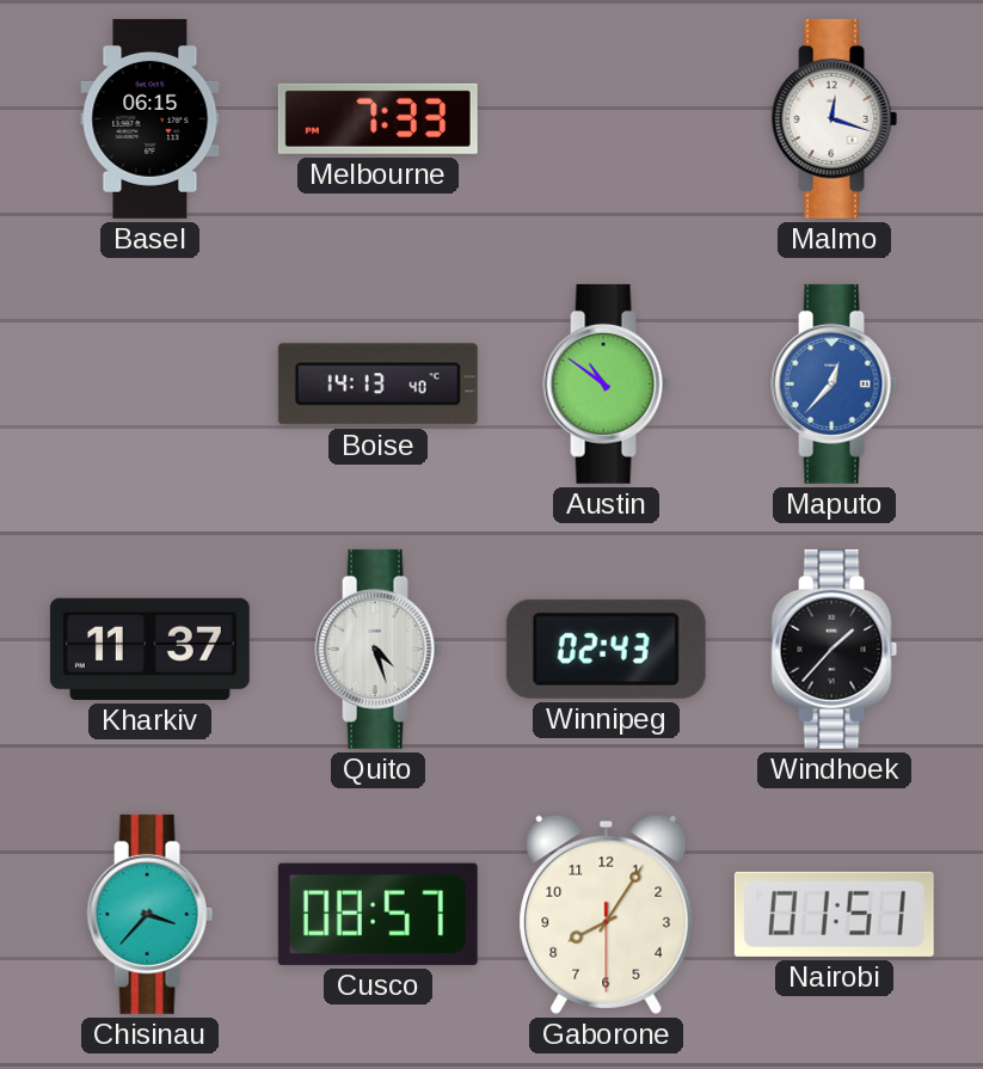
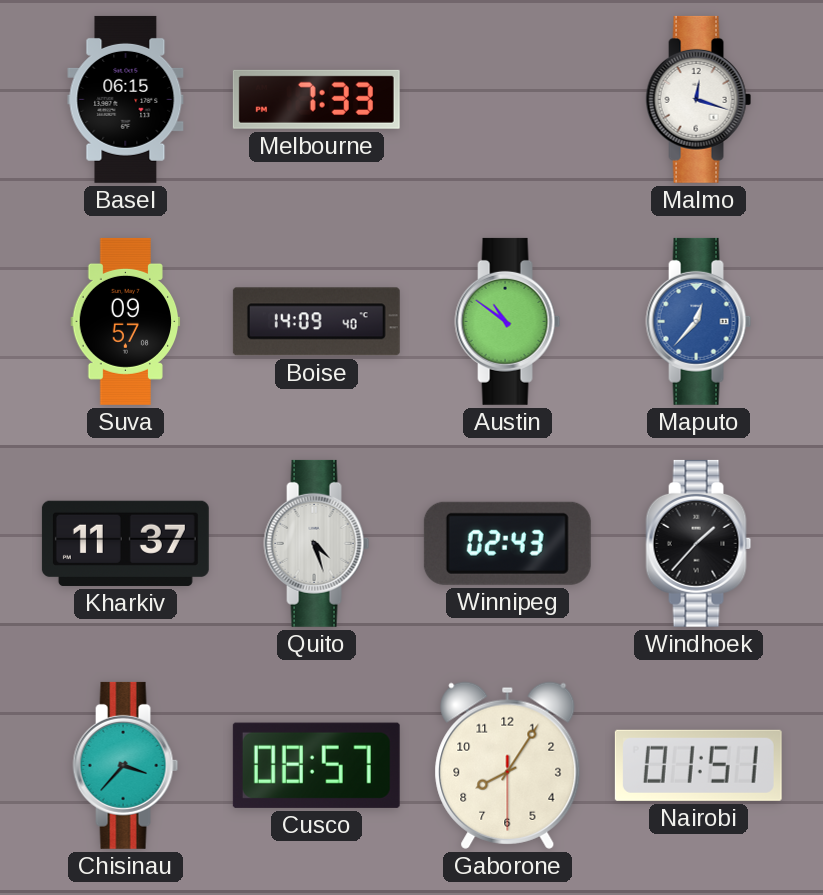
Suva: none -> 09:57 (126, 321)
Boise: 14:13 -> 14:09 (316, 322)
